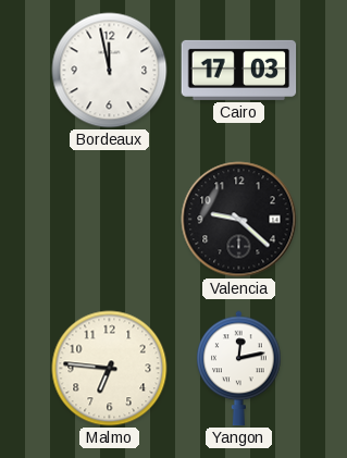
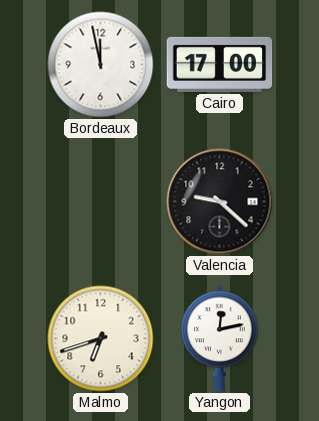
Cairo: 17:03 -> 17:00 (220, 64)
Malmo: 6:46 -> 6:42 (101, 339)
